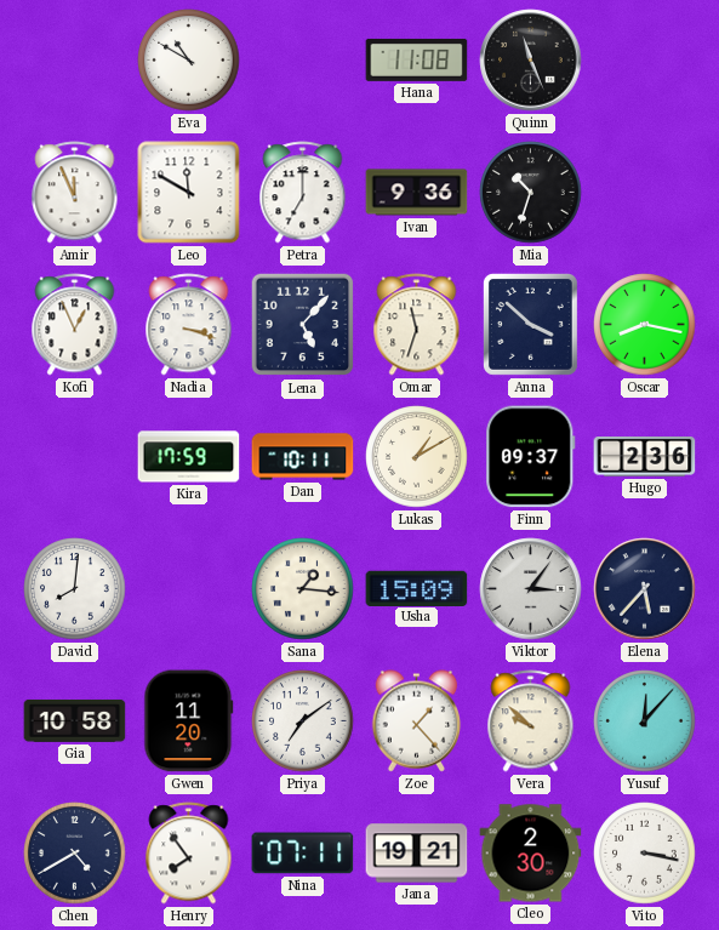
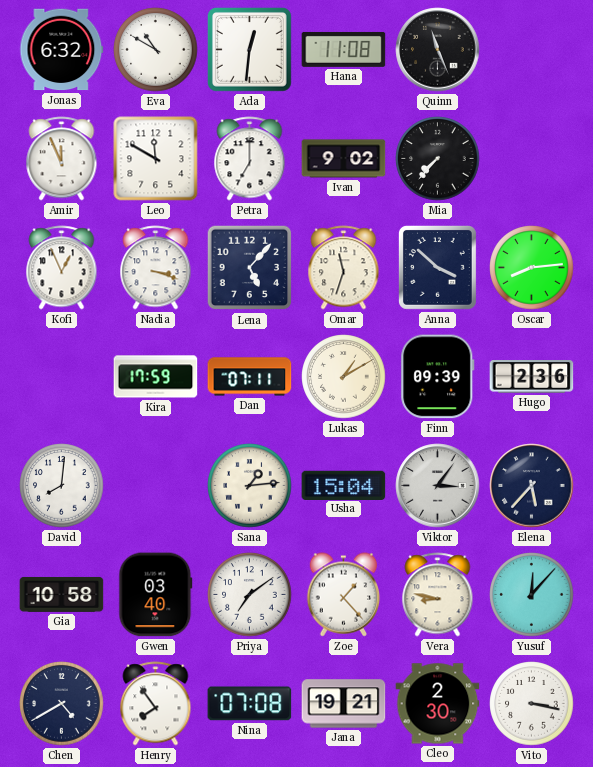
Jonas: none -> 6:32 (62, 50)
Ada: none -> 12:31 (249, 49)
Ivan: 9:36 -> 9:02 (344, 159)
Mia: 10:33 -> 7:37 (438, 159)
Oscar: 8:17 -> 8:14 (532, 268)
Dan: 10:11 -> 07:11 (250, 377)
Finn: 09:37 -> 09:39 (438, 377)
Sana: 1:16 -> 1:14 (250, 486)
Usha: 15:09 -> 15:04 (344, 485)
Gwen: 11:20 -> 03:40 (156, 595)
Vera: 9:52 -> 8:47 (438, 595)
Nina: 07:11 -> 07:08 (250, 704)
